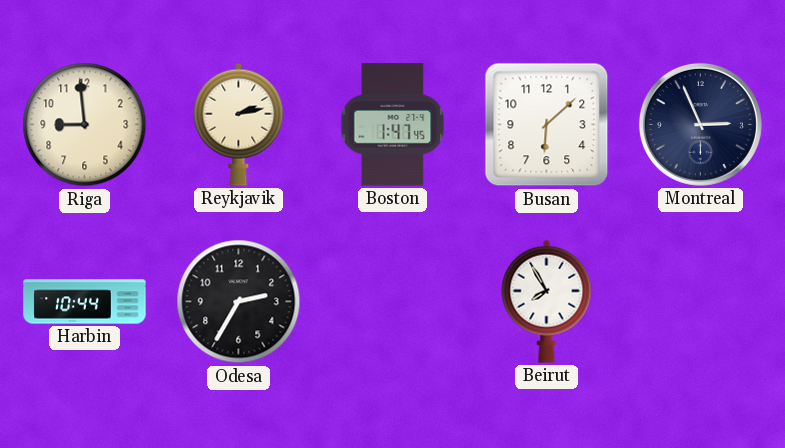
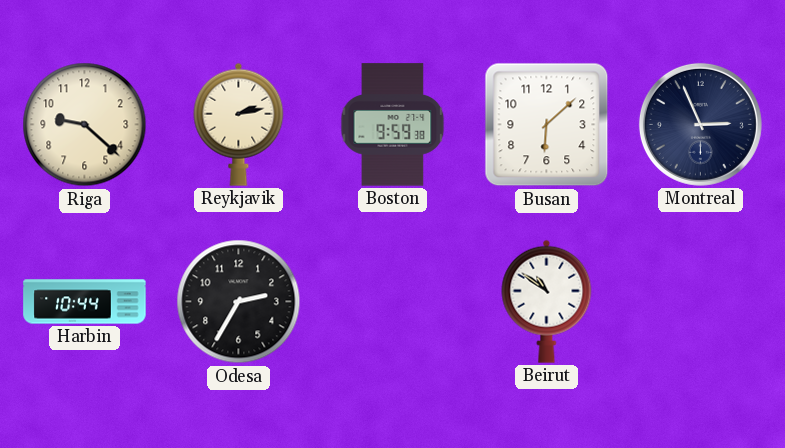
Riga: 8:59 -> 9:22 (85, 125)
Boston: 1:47 -> 9:59 (393, 125)
Beirut: 7:55 -> 10:51 (547, 301)
